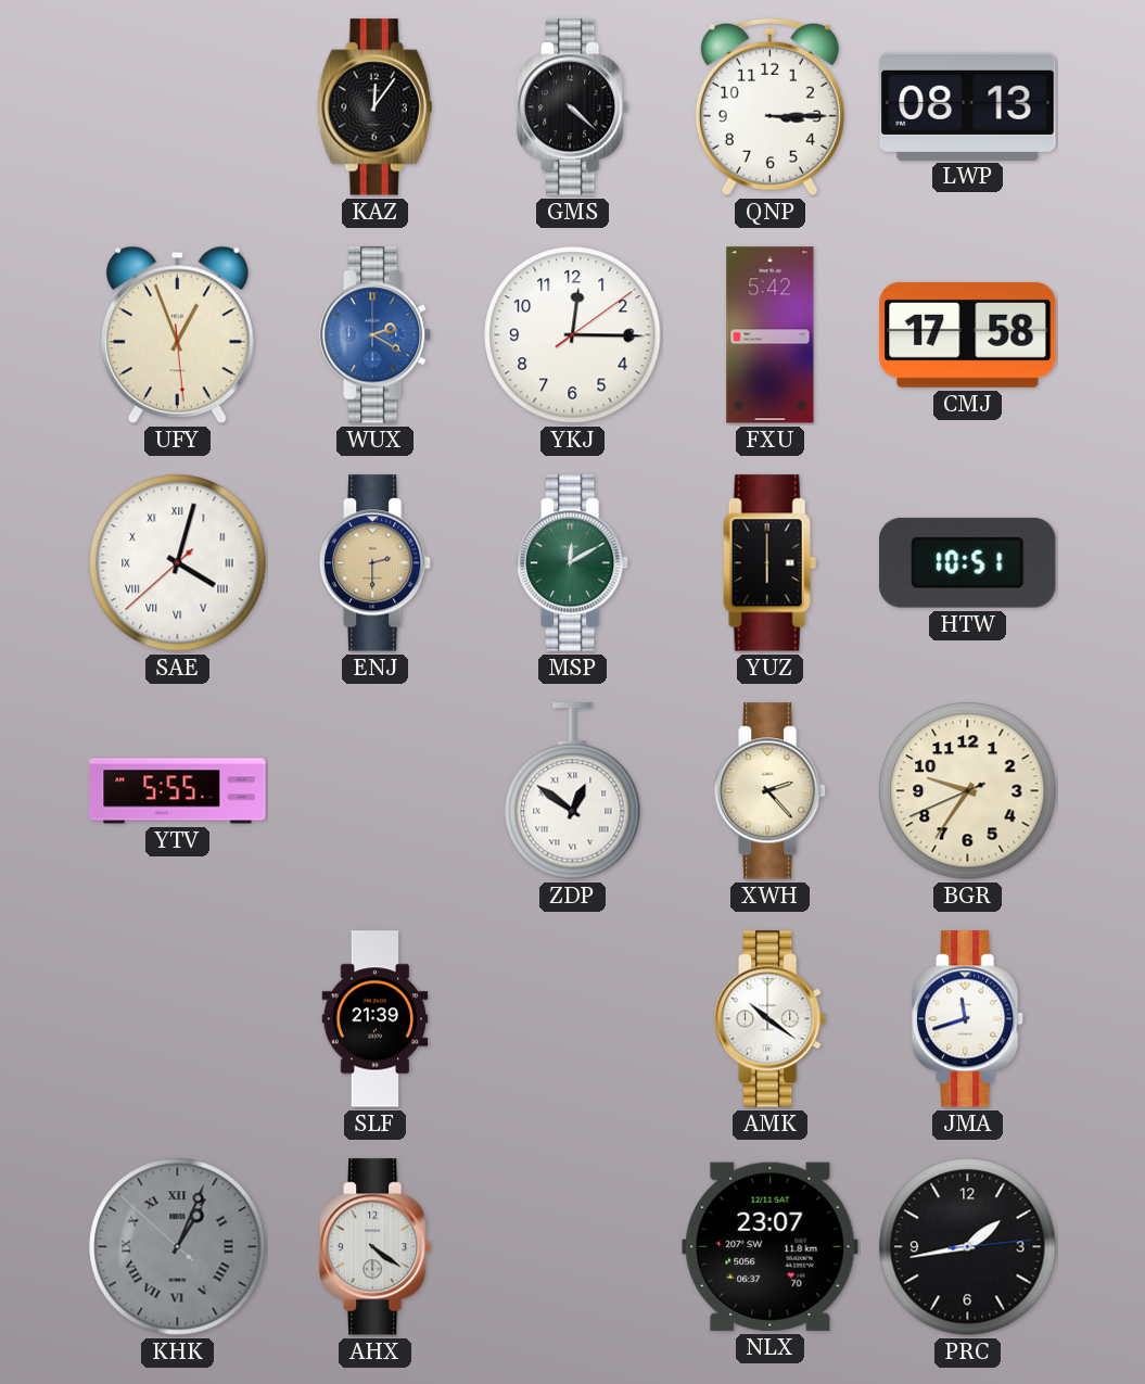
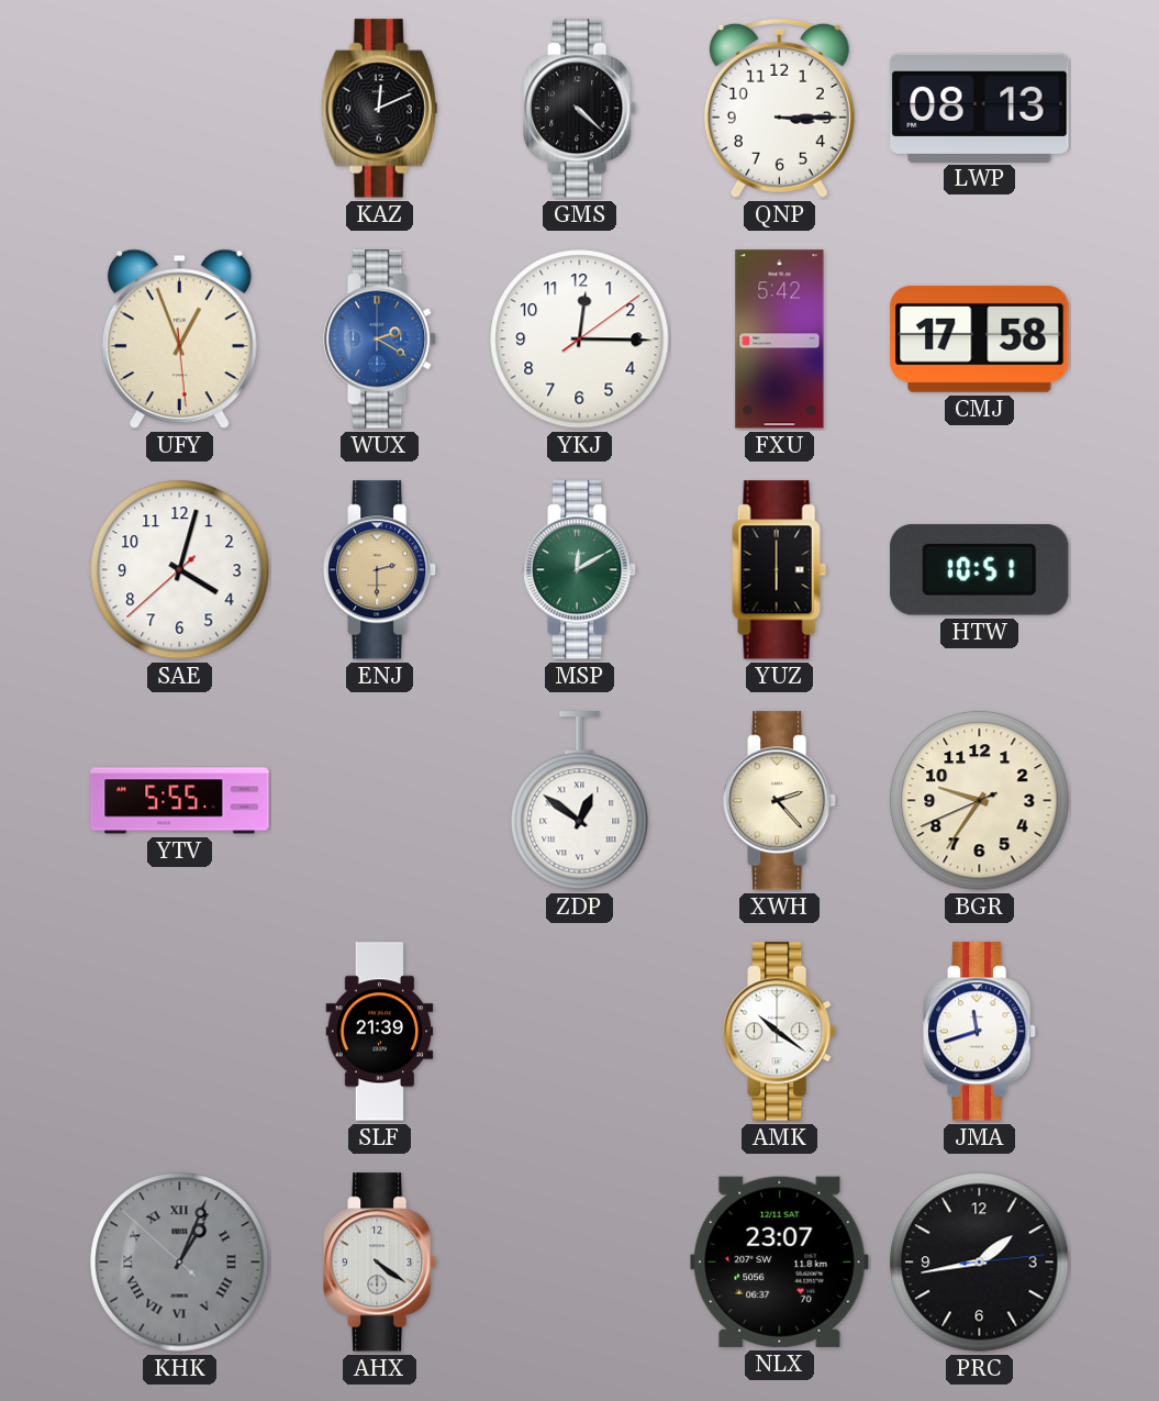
KAZ: 12:06 -> 12:11 (380, 109)
SAE numerals: Roman -> Arabic (180, 570)
